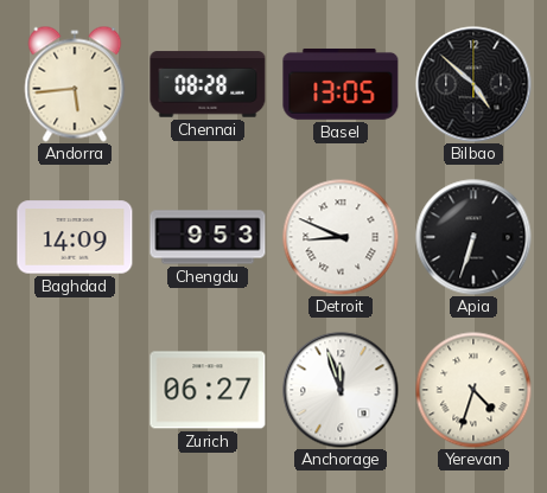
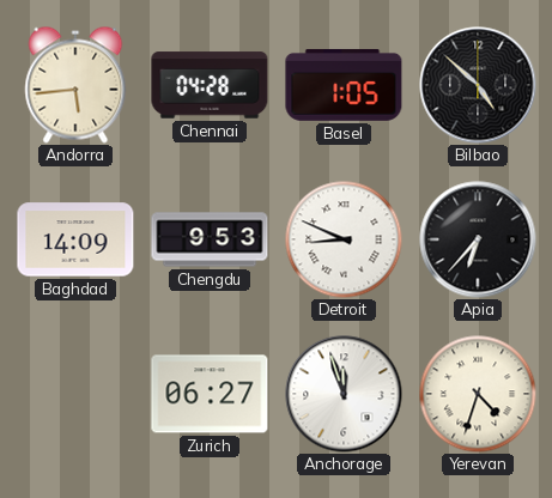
Chennai: 08:28 -> 04:28 (210, 85)
Basel: 13:05 -> 1:05 (344, 85)
Apia: 6:33 -> 6:37 (478, 239)
